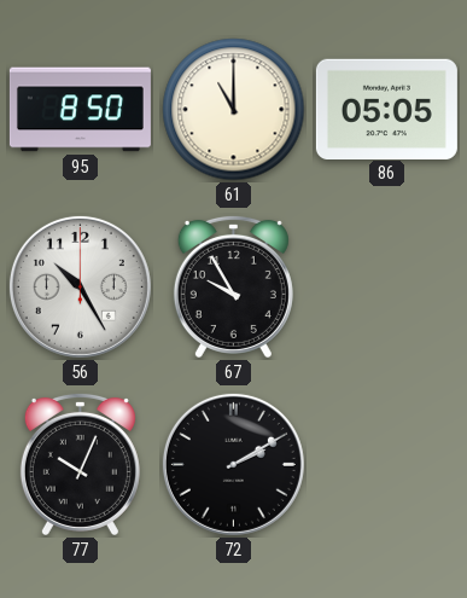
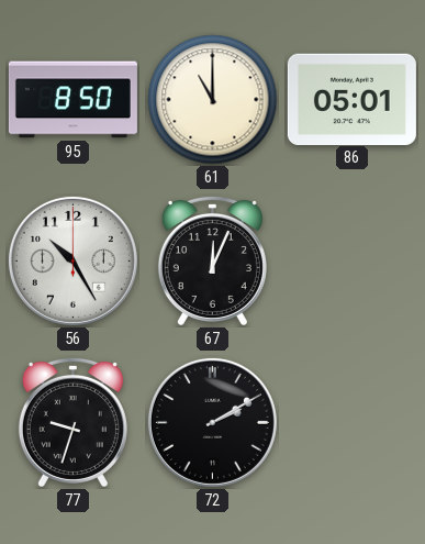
86: 05:05 -> 05:01 (351, 99)
67: 9:55 -> 12:04 (212, 260)
77: 10:04 -> 9:33 (72, 422)
